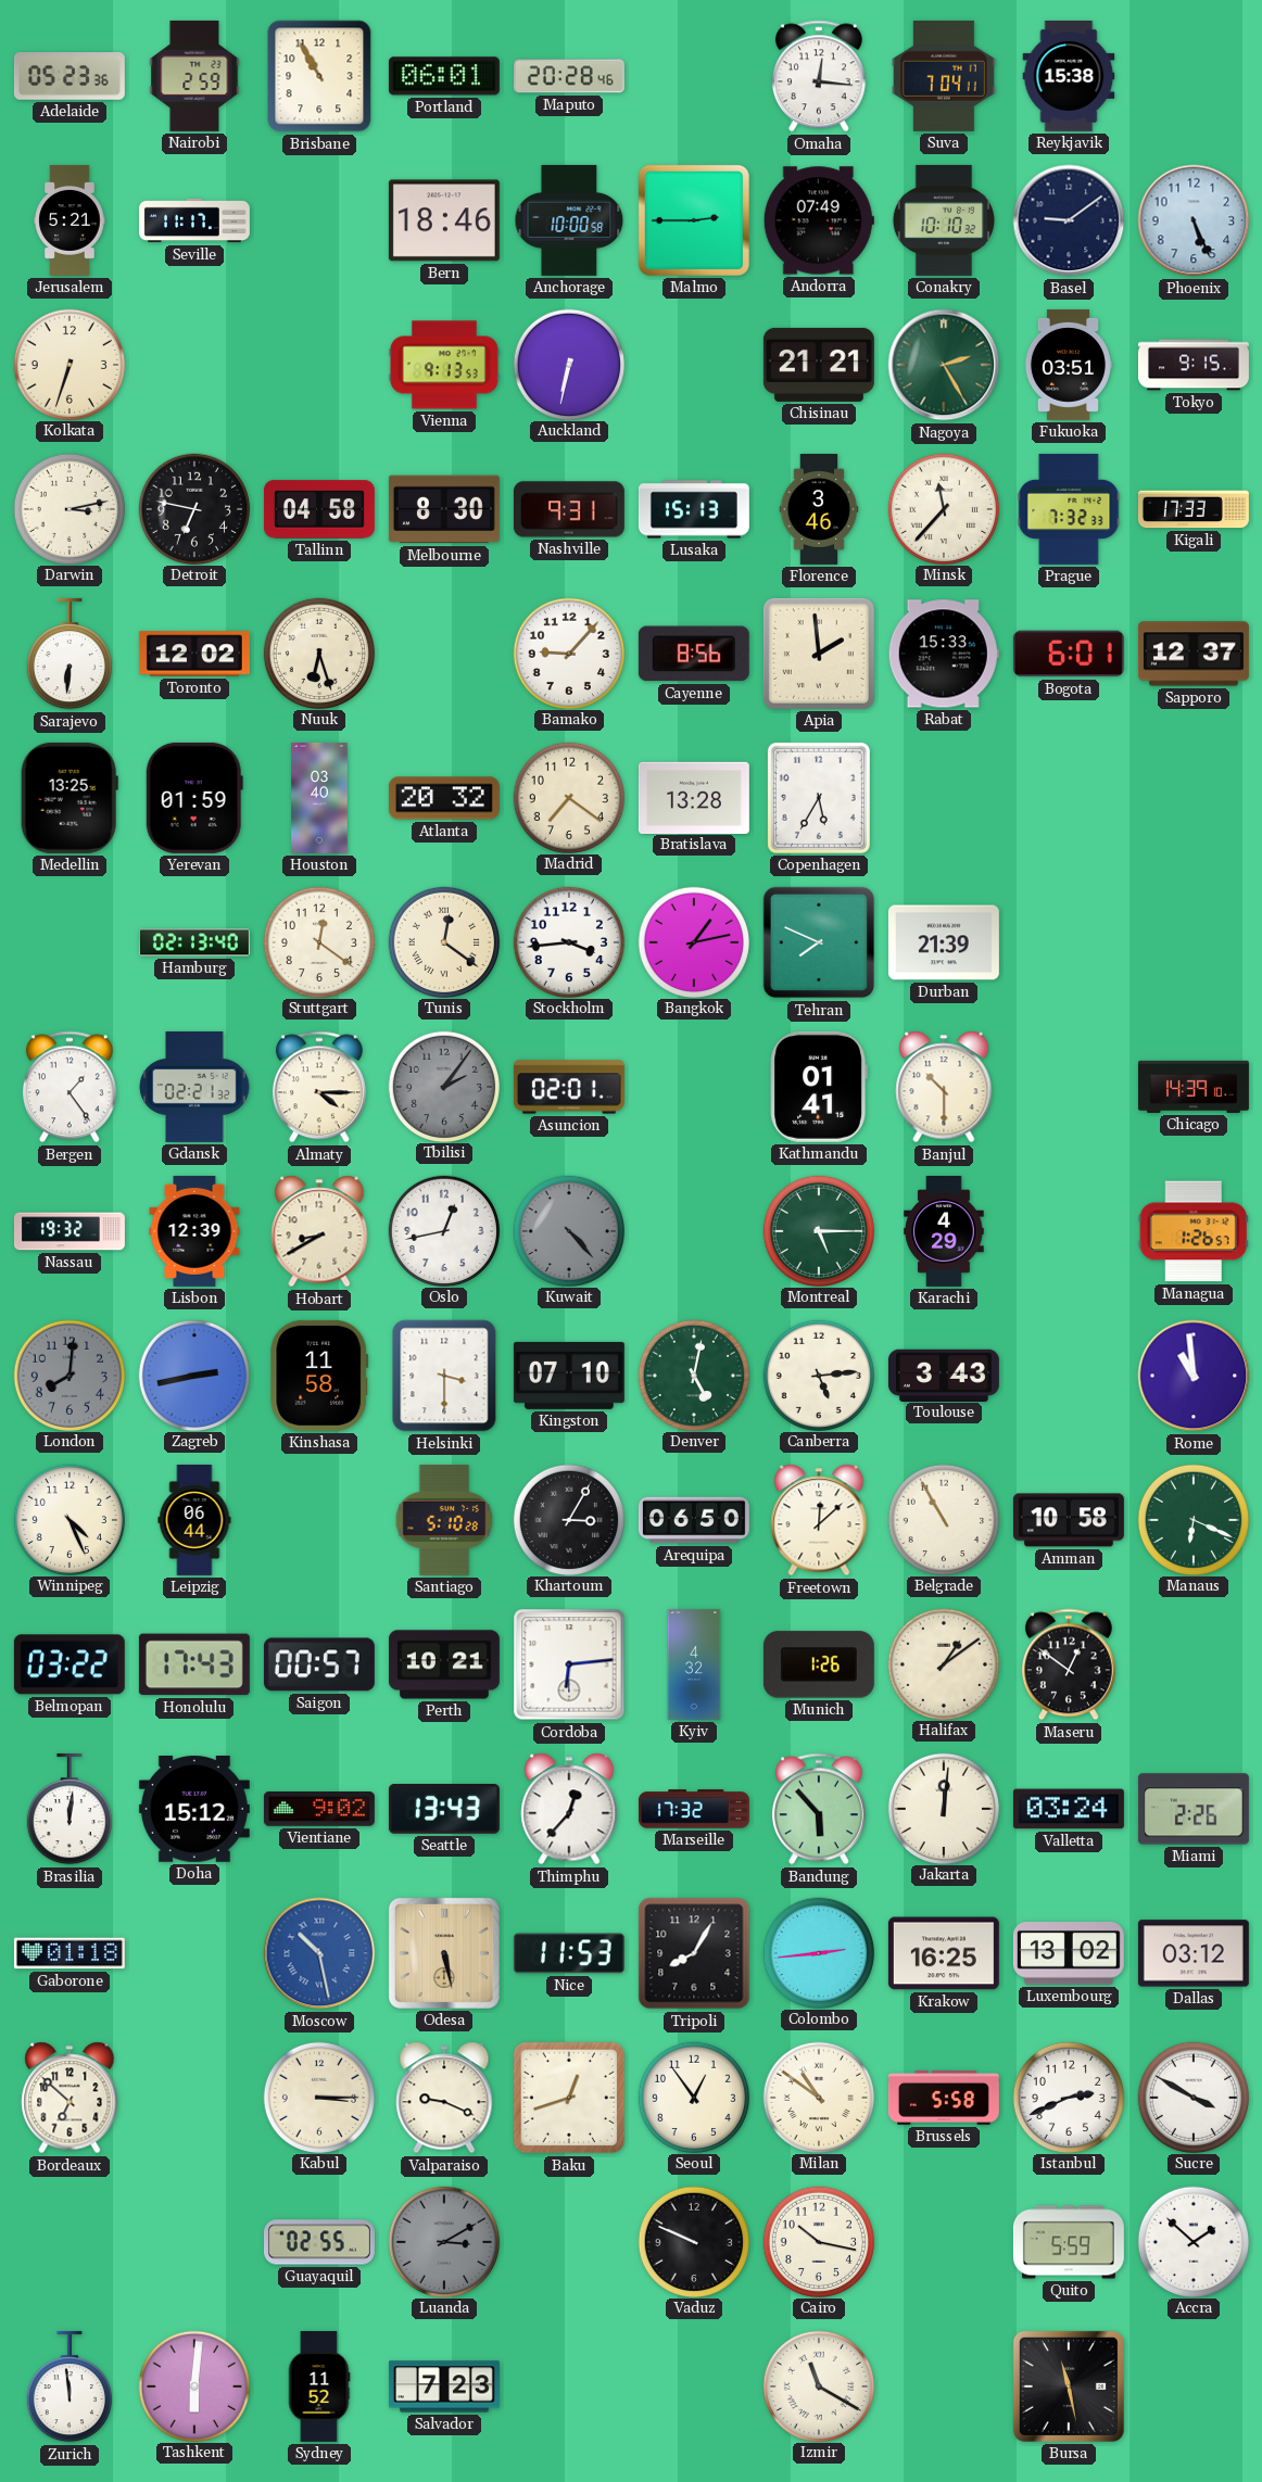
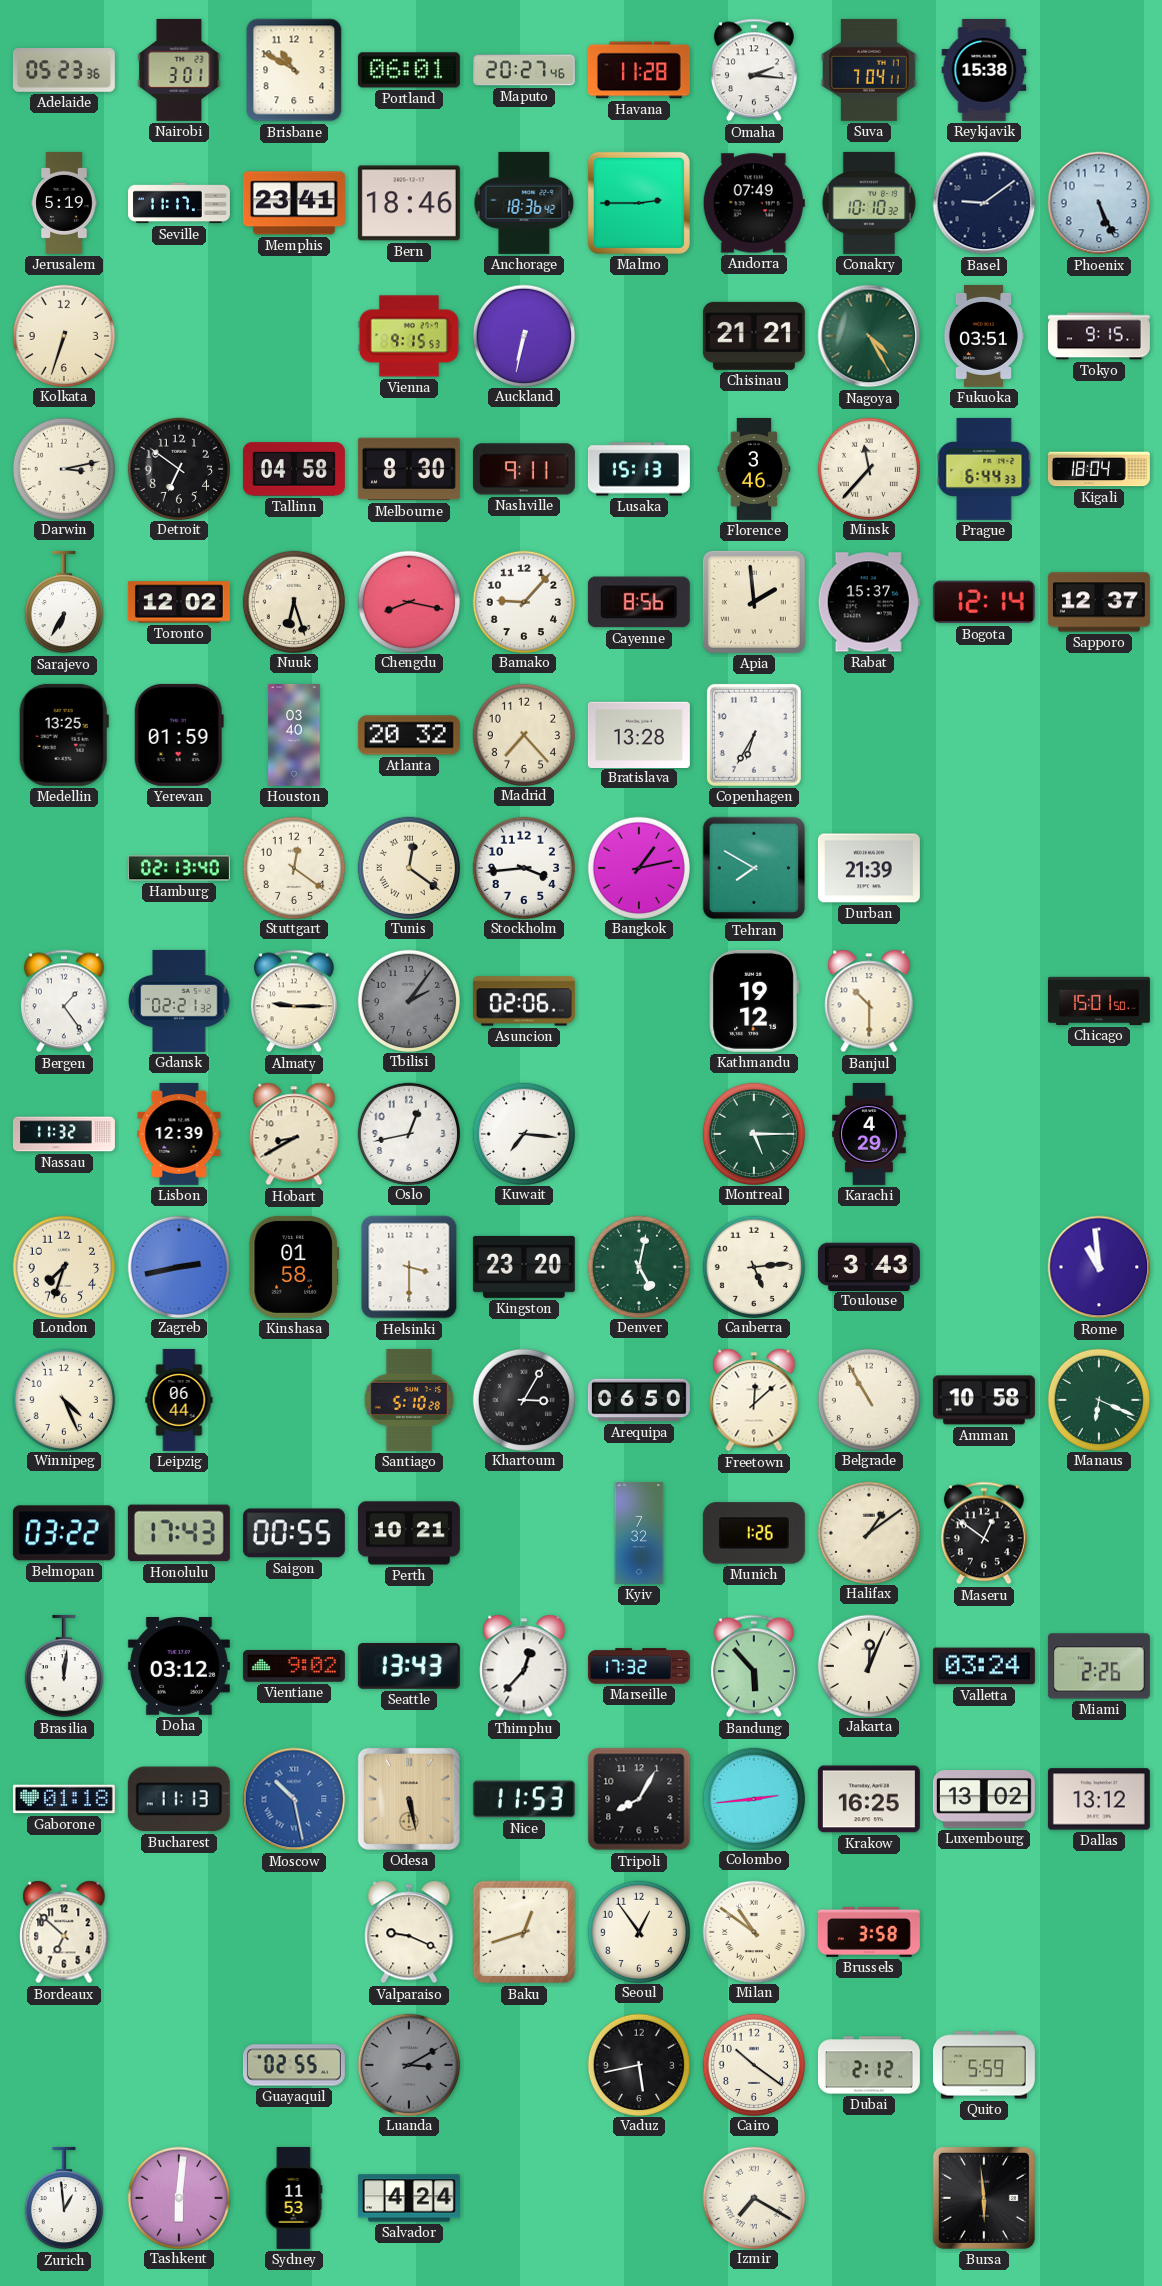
Nairobi: 2:59 -> 3:01 (179, 70)
Brisbane: 10:55 -> 10:50 (294, 70)
Maputo: 20:28 -> 20:27 (524, 70)
Havana: none -> 11:28 (639, 70)
Omaha: 12:16 -> 2:16 (754, 70)
Jerusalem: 5:21 -> 5:19 (64, 203)
Memphis: none -> 23:41 (294, 203)
Anchorage: 10:00 -> 18:36 (524, 203)
Vienna: 9:13 -> 9:15 (409, 336)
Nagoya: 2:25 -> 4:25 (869, 336)
Detroit: 6:47 -> 6:51 (178, 468)
Nashville: 9:31 -> 9:11 (524, 469)
Prague: 7:32 -> 6:44 (984, 469)
Kigali: 17:33 -> 18:04 (1099, 469)
Sarajevo: 6:31 -> 6:35 (63, 602)
Chengdu: none -> 8:17 (408, 601)
Rabat: 15:33 -> 15:37 (869, 602)
Bogota: 6:01 -> 12:14 (984, 602)
Madrid: 7:21 -> 7:23 (523, 734)
Copenhagen: 5:35 -> 6:35 (754, 735)
Tehran: 7:49 -> 7:50 (754, 868)
Almaty: 4:15 -> 9:15 (294, 1001)
Asuncion: 02:01 -> 02:06 (524, 1001)
Kathmandu: 01:41 -> 19:12 (754, 1001)
Chicago: 14:39 -> 15:01 (1099, 1001)
Nassau: 19:32 -> 11:32 (64, 1134)
Kuwait: 4:23 -> 7:16 (523, 1133)
Kuwait dial: grey -> white (523, 1133)
Managua: 1:26 -> none (1194, 1231)
London: 8:01 -> 7:33 (63, 1266)
London dial: grey -> cream (63, 1266)
Kinshasa: 11:58 -> 01:58 (294, 1267)
Kingston: 07:10 -> 23:20 (524, 1267)
Saigon: 00:57 -> 00:55 (294, 1533)
Cordoba: 6:14 -> none (569, 1664)
Kyiv: 4:32 -> 7:32 (639, 1533)
Doha: 15:12 -> 03:12 (179, 1667)
Jakarta: 12:01 -> 12:04 (868, 1665)
Bucharest: none -> 11:13 (179, 1799)
Dallas: 03:12 -> 13:12 (1099, 1799)
Kabul: 3:15 -> none (318, 2097)
Brussels: 5:58 -> 3:58 (869, 1932)
Istanbul: 2:41 -> none (1068, 2097)
Sucre: 3:50 -> none (1192, 2097)
Vaduz: 9:49 -> 5:43 (638, 2064)
Cairo: 10:17 -> 10:21 (753, 2064)
Dubai: none -> 2:12 (869, 2065)
Accra: 1:52 -> none (1192, 2241)
Zurich: 11:59 -> 12:59 (63, 2198)
Sydney: 11:52 -> 11:53 (294, 2198)
Salvador: 7:23 -> 4:24 (409, 2198)
Izmir: 11:20 -> 7:20 (753, 2197)
Bursa: 11:28 -> 5:59 (984, 2198)
